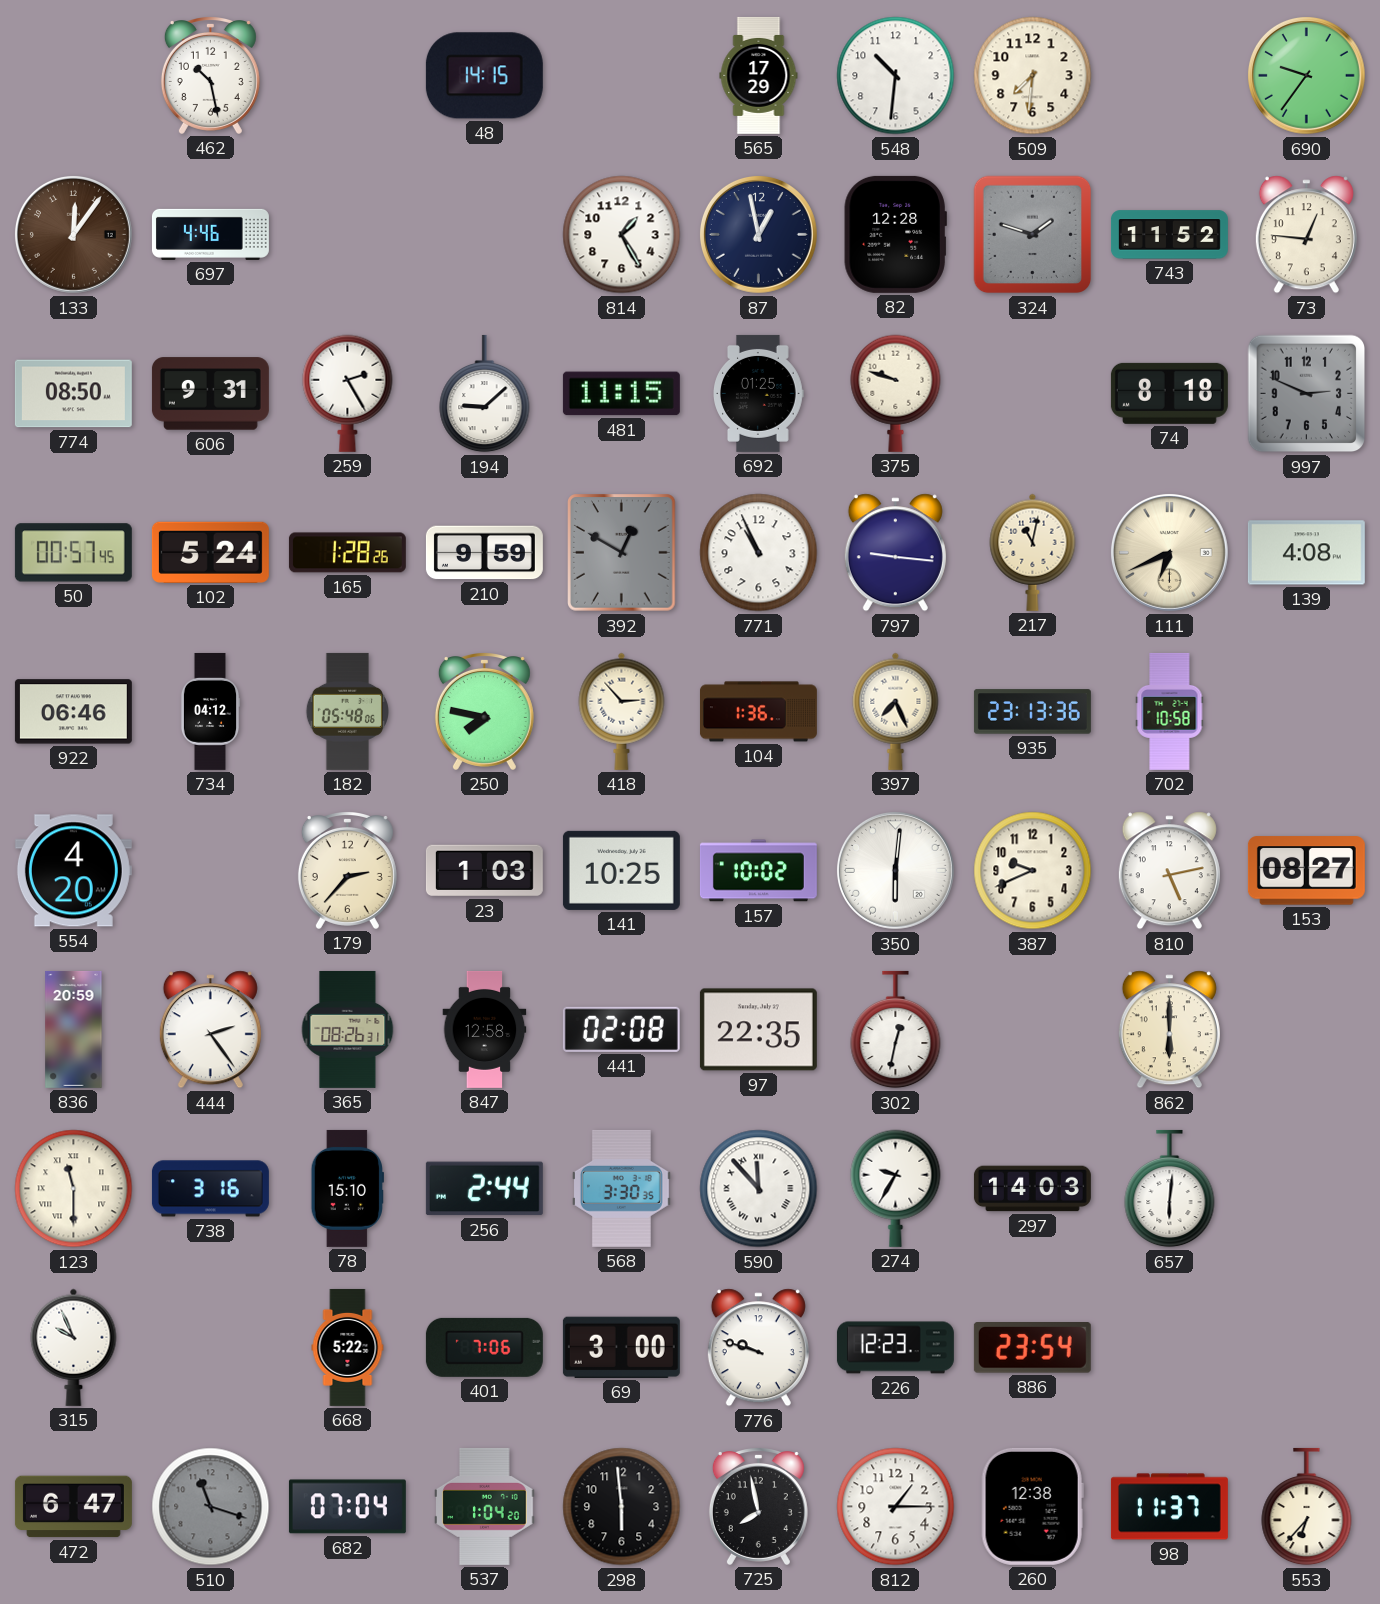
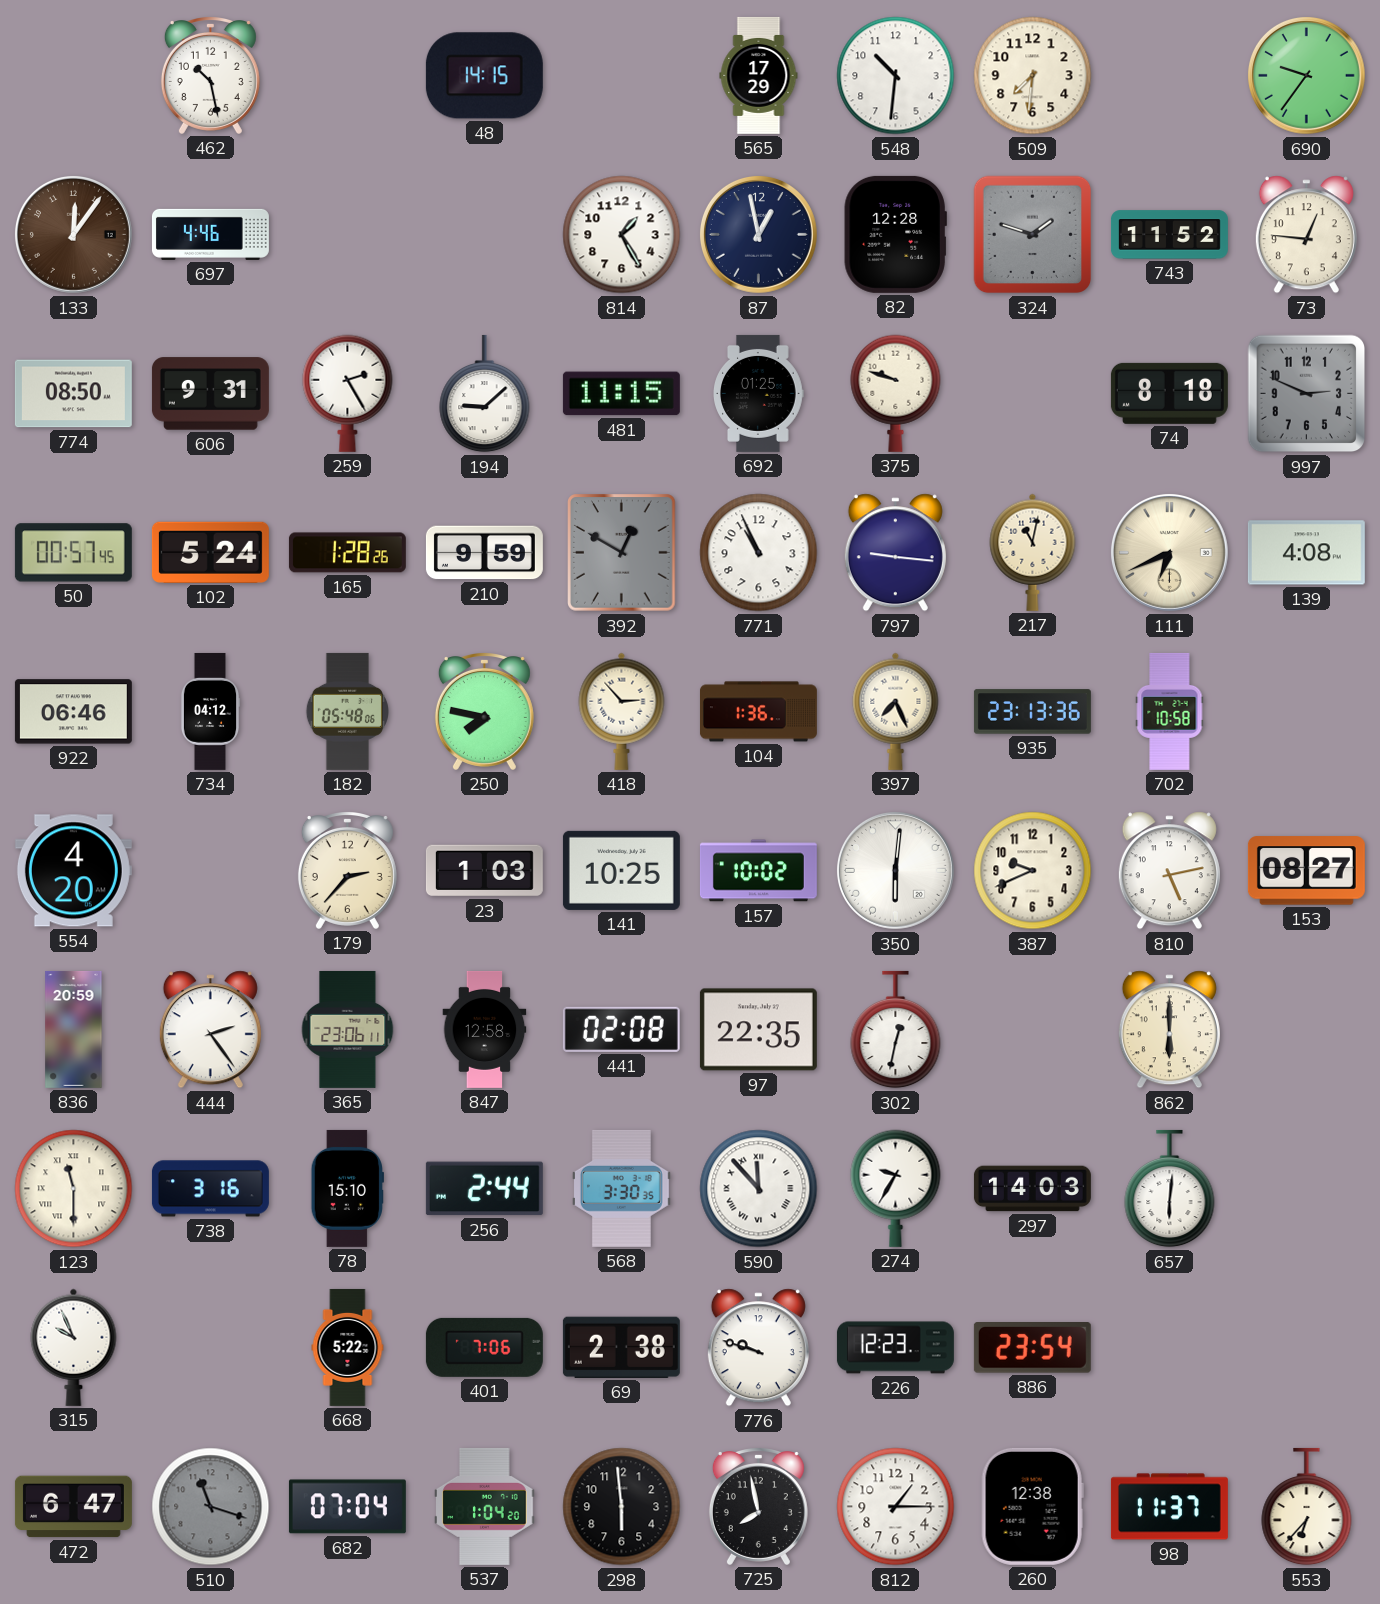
365: 08:26 -> 23:06 (348, 1029)
69: 3:00 -> 2:38 (621, 1347)
